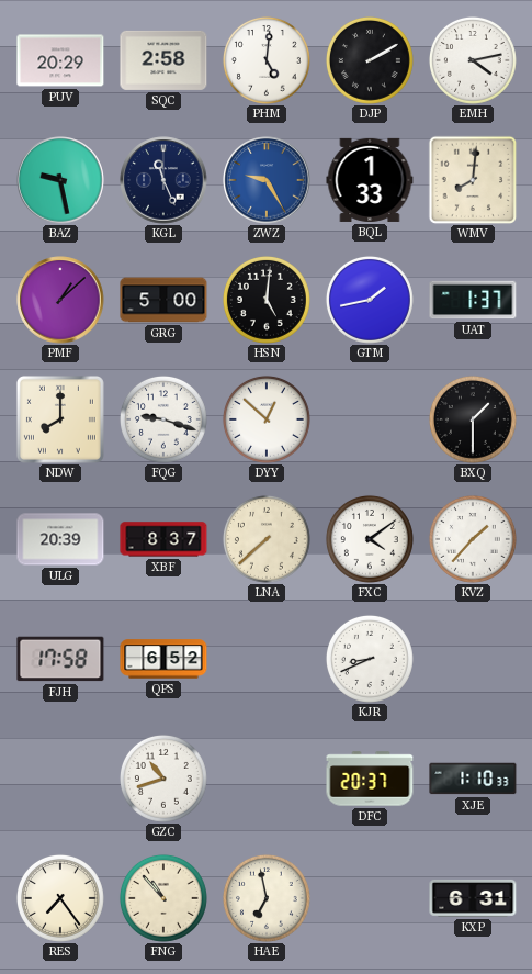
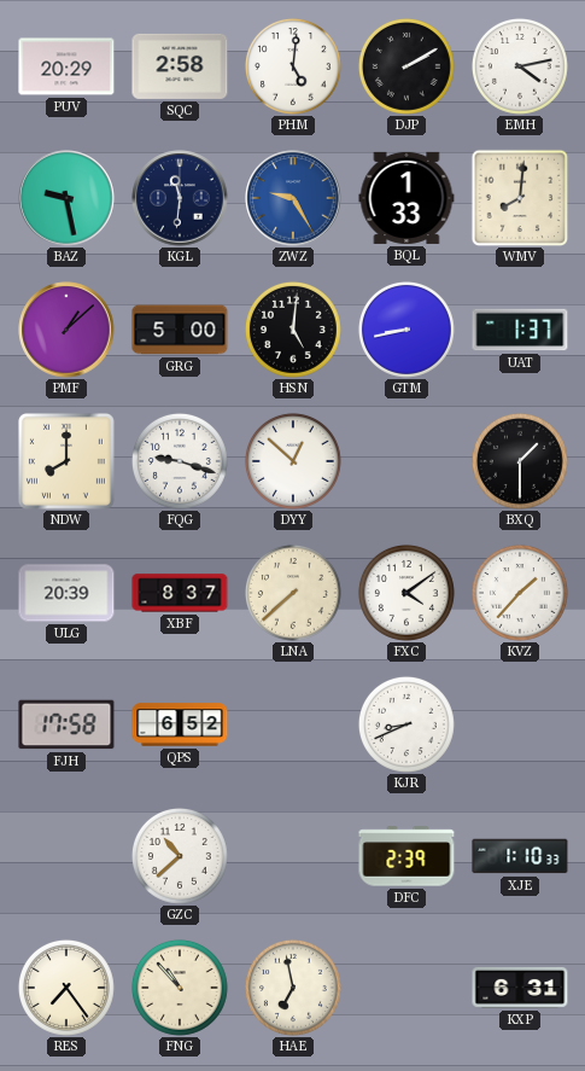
KGL: 11:26 -> 11:31 (180, 198)
GTM: 1:43 -> 8:43 (406, 330)
GZC: 10:42 -> 10:38 (180, 856)
DFC: 20:37 -> 2:39 (406, 856)
